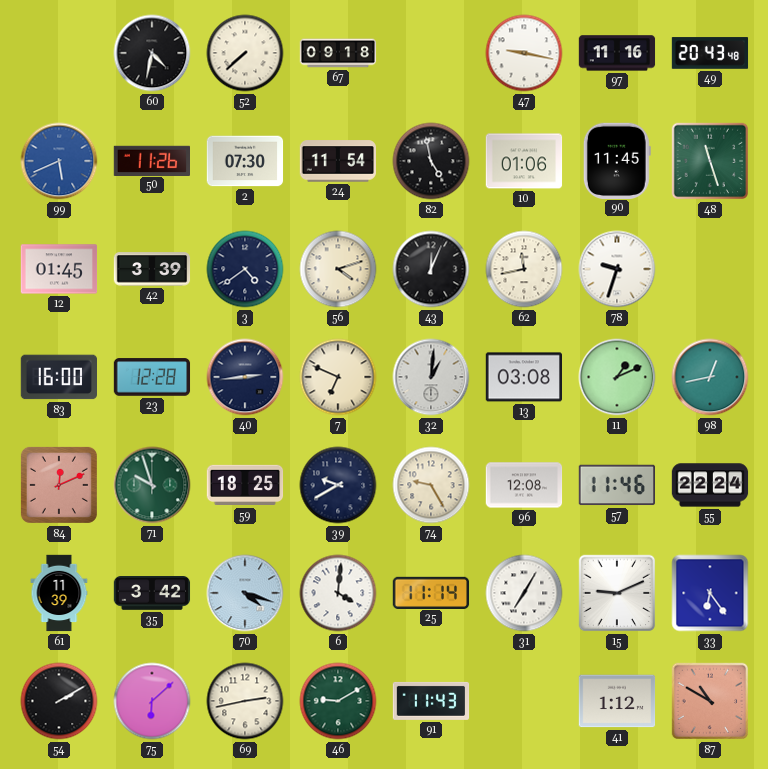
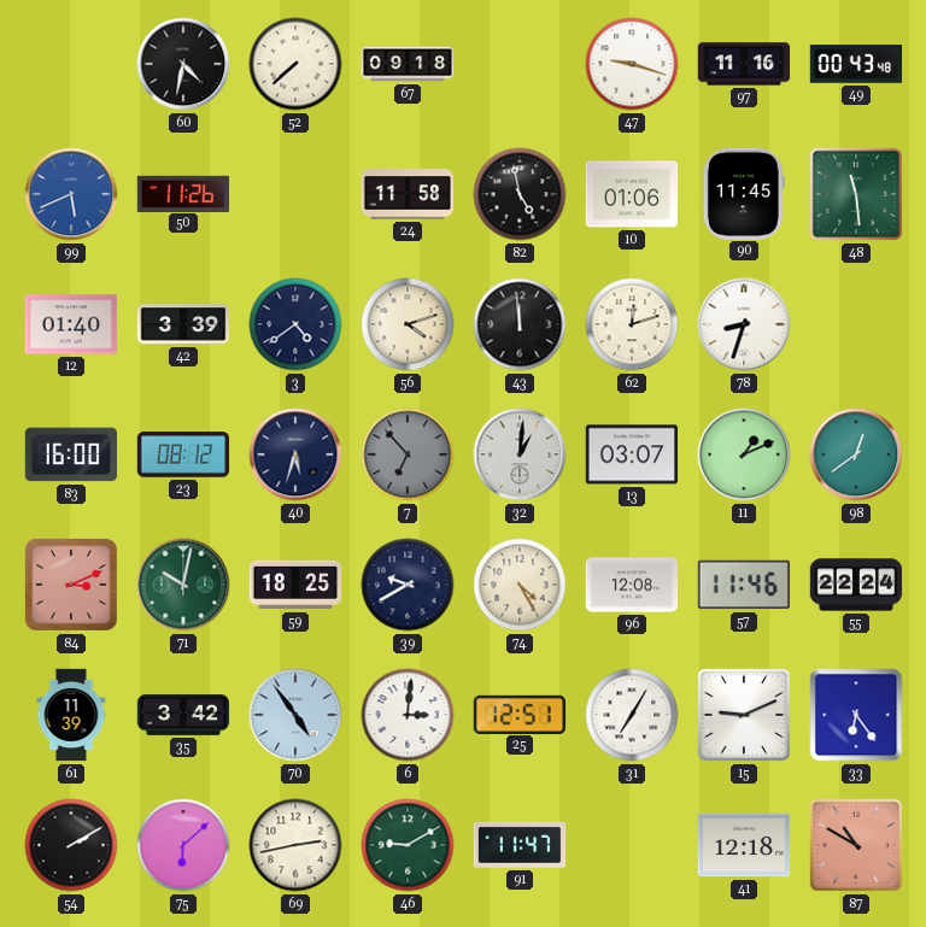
47: 9:17 -> 9:18 (632, 64)
49: 20:43 -> 00:43 (856, 64)
2: 07:30 -> none (245, 161)
24: 11:54 -> 11:58 (406, 194)
48: 11:27 -> 11:29 (856, 194)
12: 01:45 -> 01:40 (71, 324)
43: 12:04 -> 11:59 (520, 324)
62: 11:43 -> 12:12 (632, 324)
78: 9:33 -> 8:33 (744, 324)
23: 12:28 -> 08:12 (183, 454)
40: 2:44 -> 5:33 (295, 454)
7: 6:49 -> 6:53 (408, 454)
7 dial: cream -> grey (408, 454)
13: 03:08 -> 03:07 (632, 454)
98: 12:43 -> 12:39 (856, 454)
84: 12:11 -> 3:11 (71, 585)
71: 9:57 -> 10:02 (183, 585)
74: 9:25 -> 4:25 (520, 585)
70: 4:18 -> 4:54 (295, 715)
6: 4:01 -> 3:01 (408, 715)
25: 11:14 -> 12:51 (520, 714)
91: 11:43 -> 11:47 (520, 845)
41: 1:12 -> 12:18 (744, 845)
